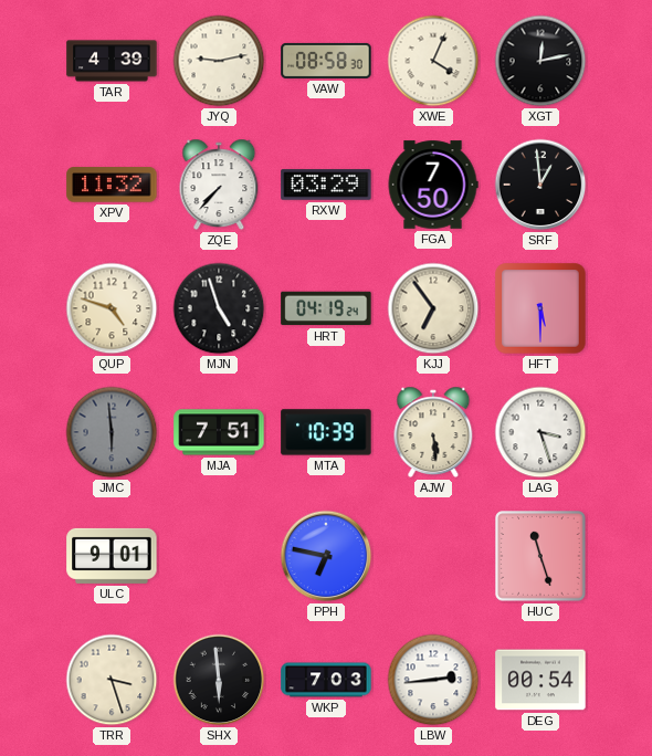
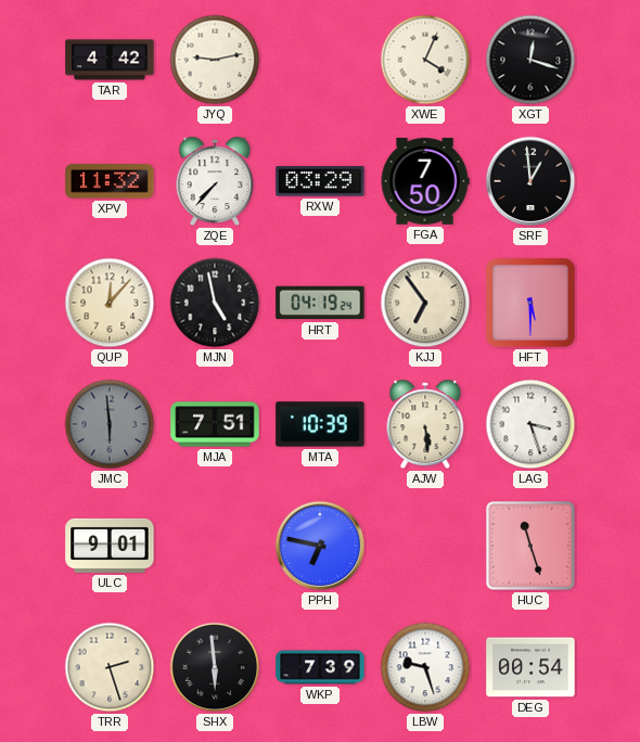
TAR: 4:39 -> 4:42 (110, 60)
VAW: 08:58 -> none (326, 61)
XGT: 12:13 -> 12:18 (530, 60)
QUP: 4:48 -> 12:07 (110, 303)
MJN: 4:57 -> 4:58 (215, 303)
TRR: 3:27 -> 2:27 (110, 667)
WKP: 7:03 -> 7:39 (320, 667)
LBW: 2:44 -> 9:27 (425, 667)
